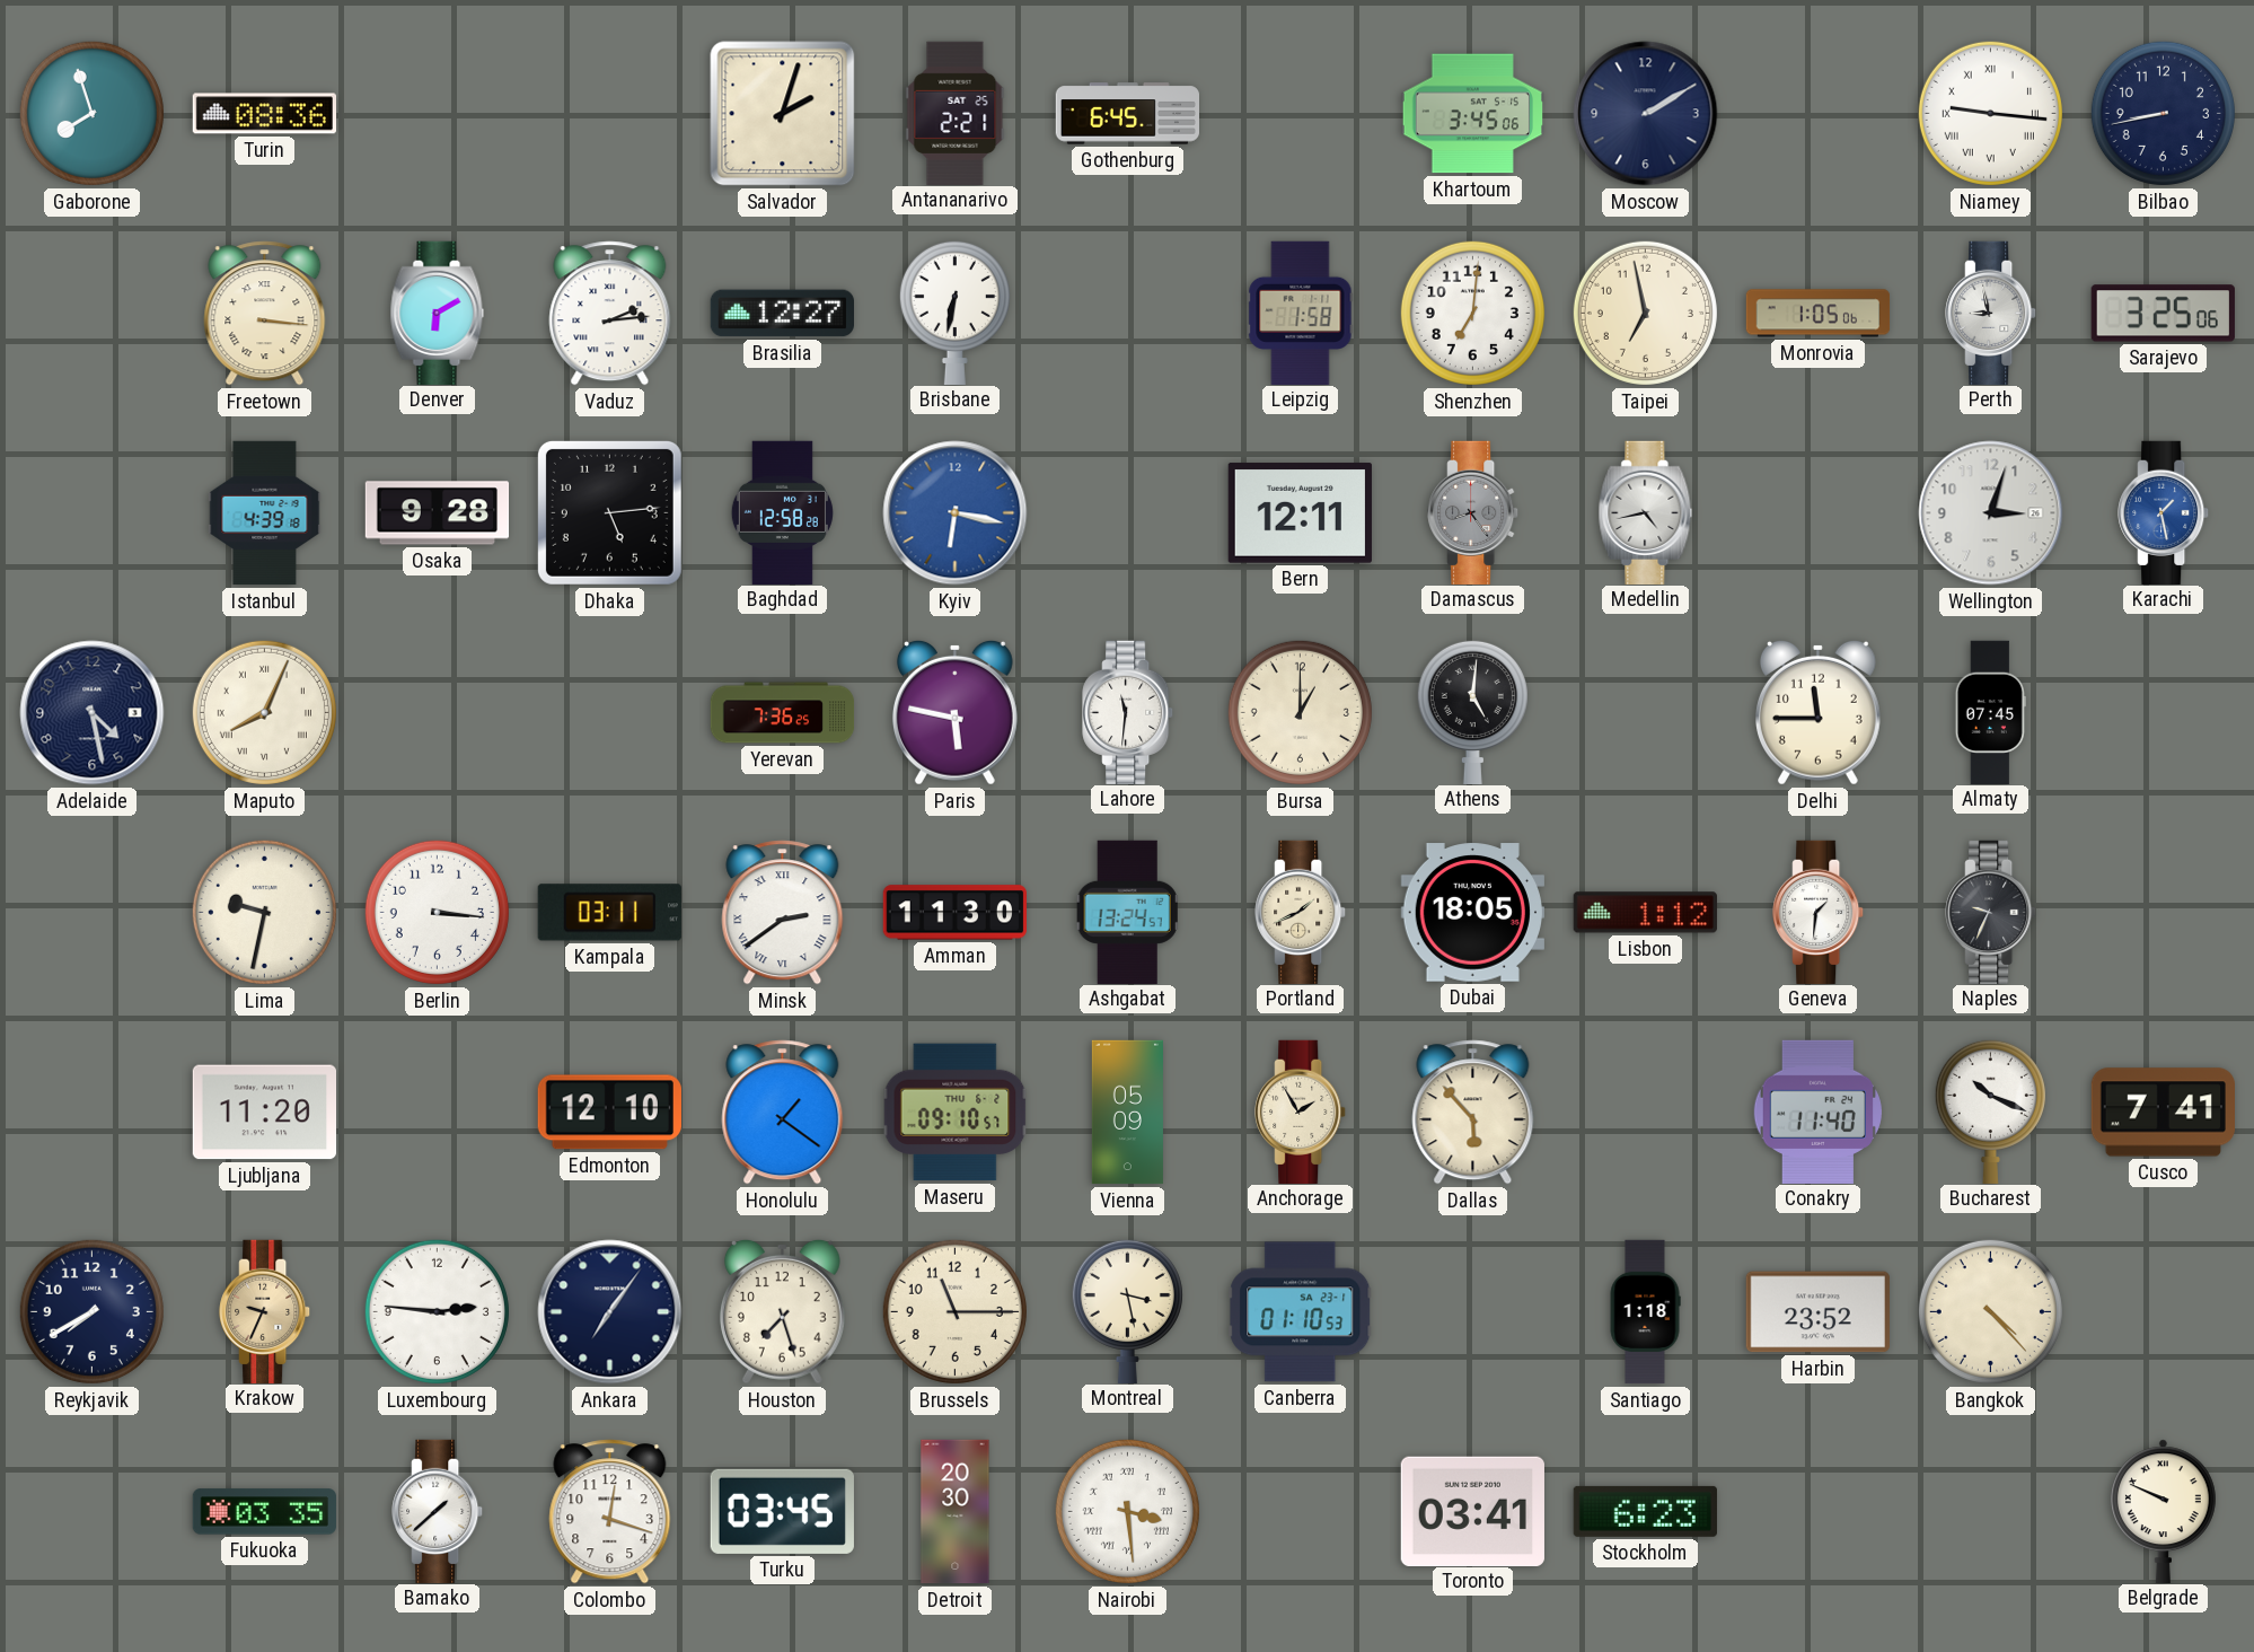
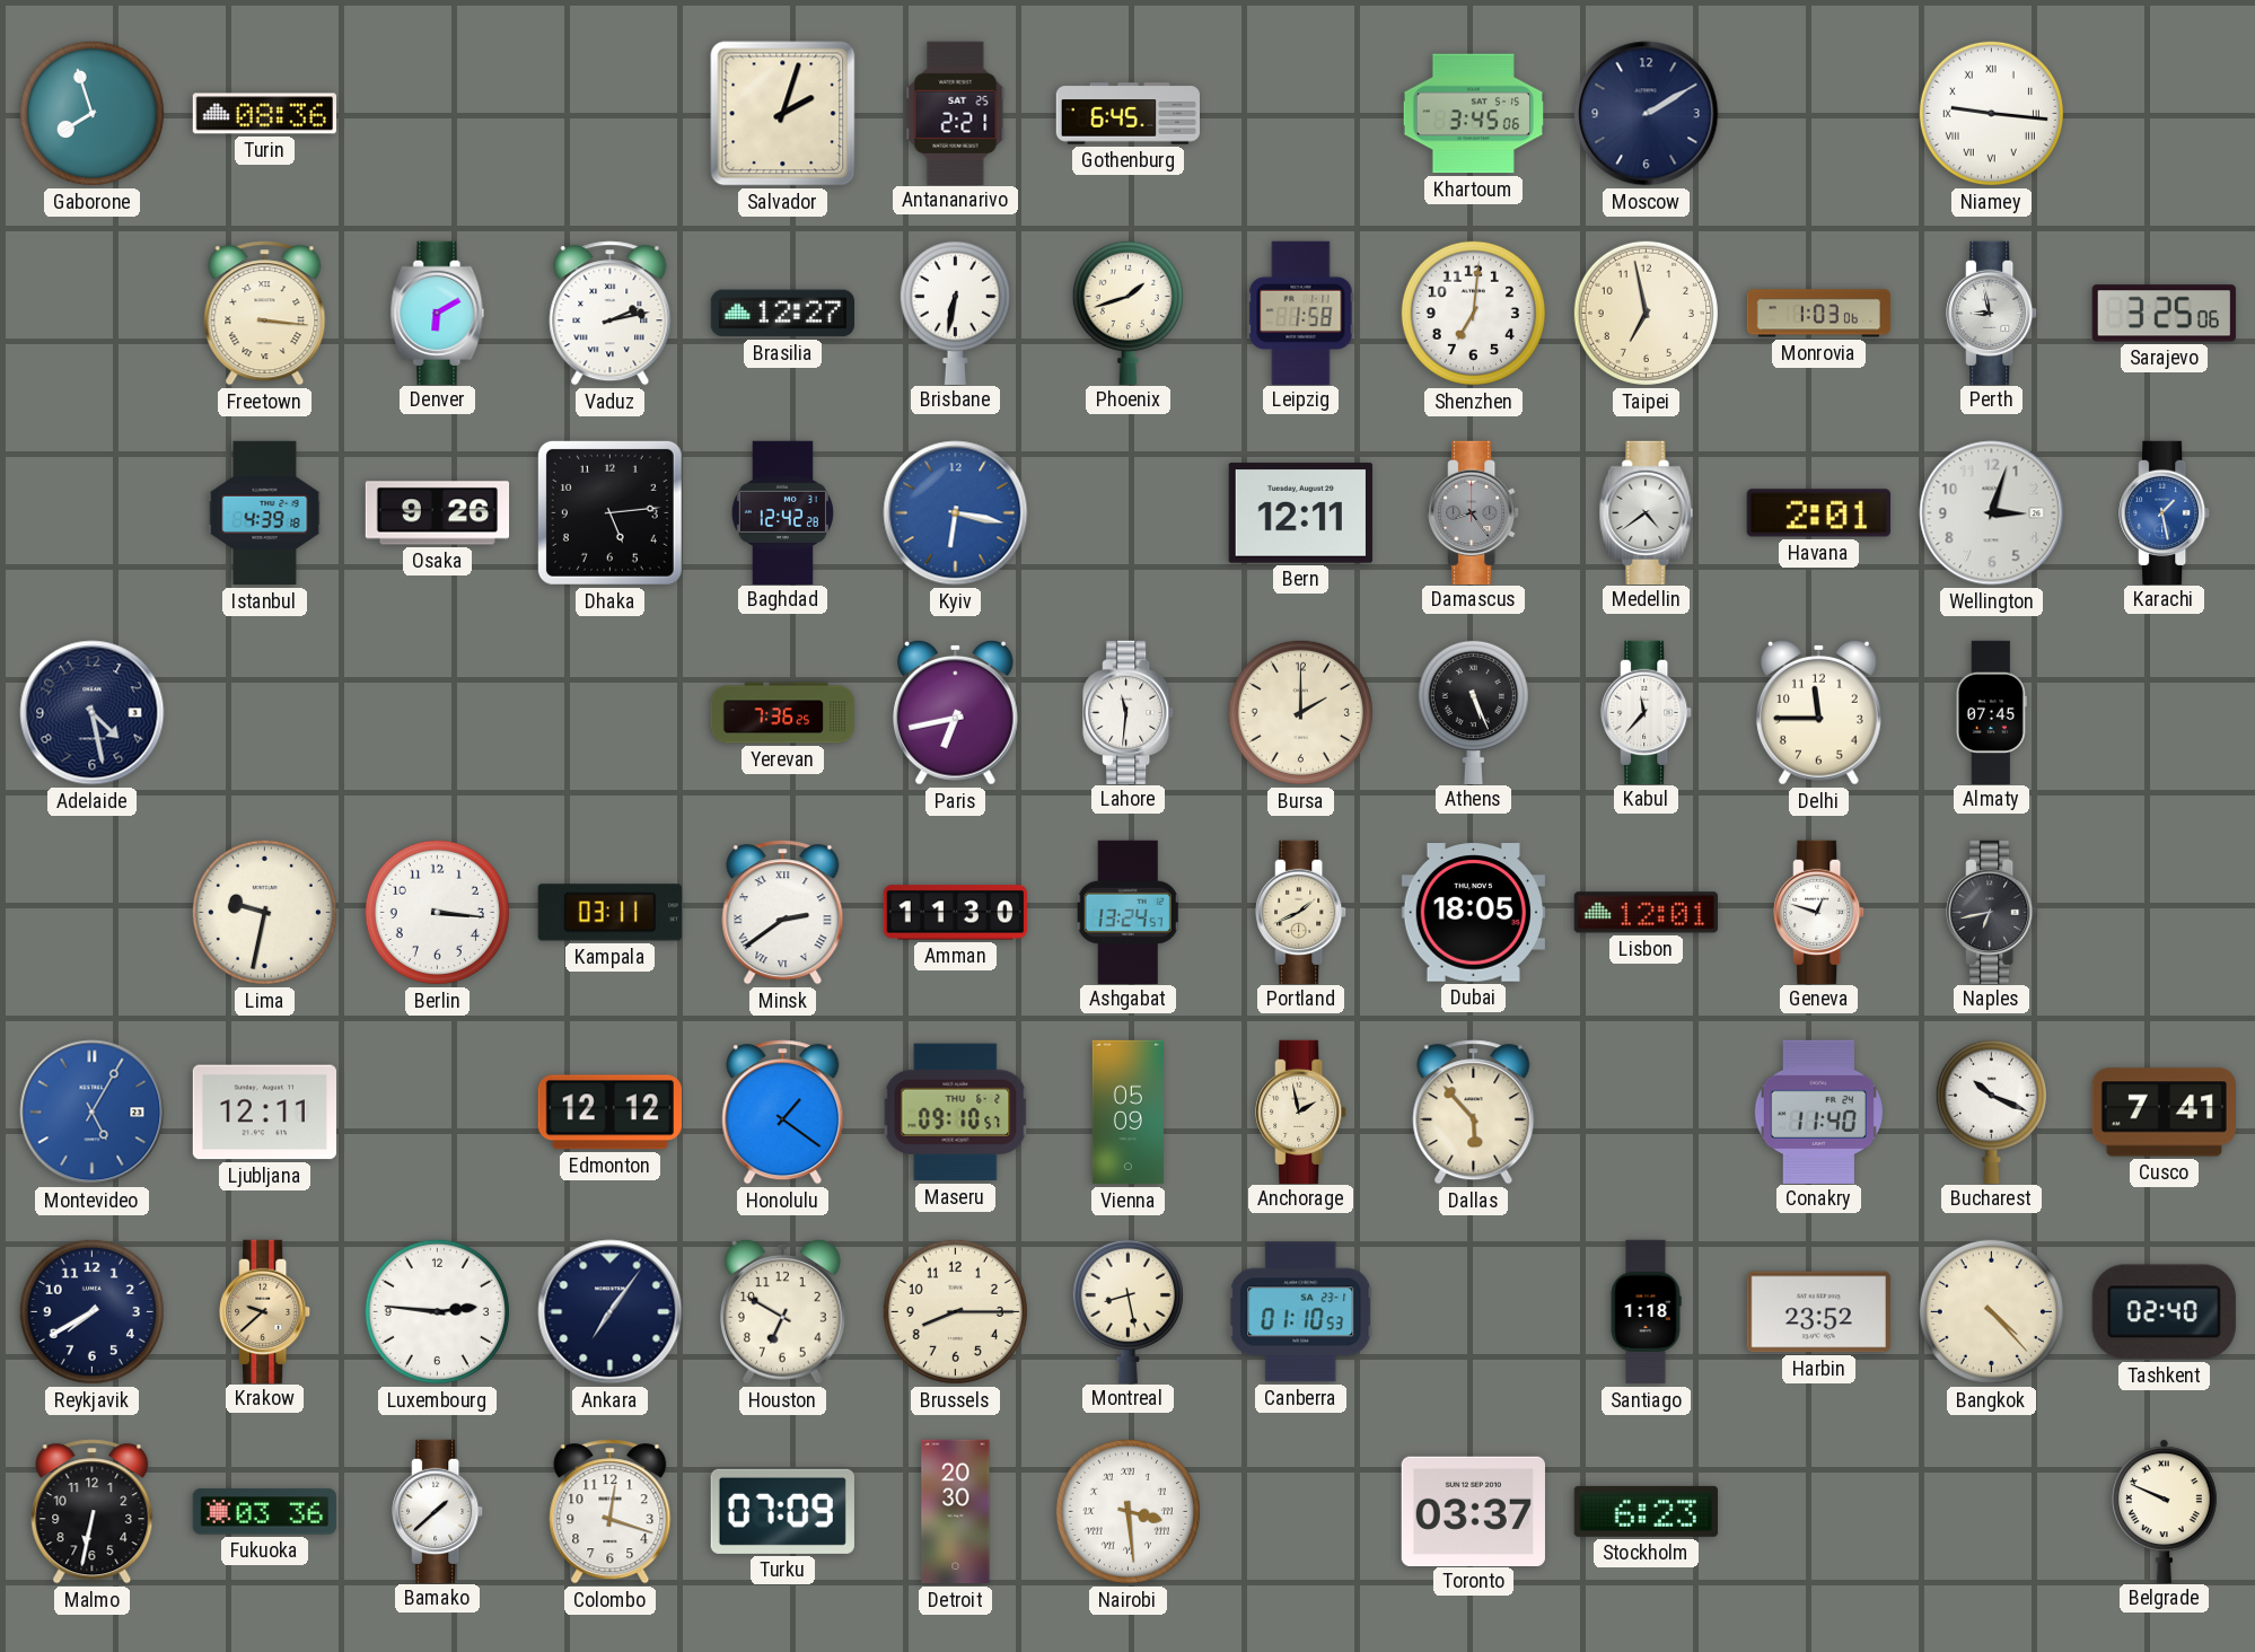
Bilbao: 8:43 -> none (2163, 113)
Vaduz: 2:14 -> 2:13 (611, 314)
Phoenix: none -> 1:42 (1127, 311)
Monrovia: 1:05 -> 1:03 (1819, 314)
Osaka: 9:28 -> 9:26 (438, 513)
Baghdad: 12:58 -> 12:42 (782, 512)
Medellin: 4:43 -> 4:39 (1647, 512)
Havana: none -> 2:01 (1818, 513)
Maputo: 8:04 -> none (264, 712)
Paris: 5:47 -> 6:43 (955, 712)
Bursa: 1:00 -> 2:00 (1300, 712)
Athens: 5:01 -> 5:26 (1473, 711)
Kabul: none -> 11:37 (1647, 712)
Lisbon: 1:12 -> 12:01 (1646, 913)
Geneva: 1:31 -> 12:48 (1819, 912)
Naples: 9:34 -> 6:43 (1992, 912)
Montevideo: none -> 5:05 (93, 1113)
Ljubljana: 11:20 -> 12:11 (264, 1113)
Edmonton: 12:10 -> 12:12 (609, 1113)
Anchorage: 1:55 -> 1:58 (1301, 1111)
Krakow: 9:34 -> 9:38 (265, 1311)
Houston: 7:27 -> 6:50 (782, 1311)
Brussels: 11:15 -> 8:15 (955, 1311)
Montreal: 3:28 -> 8:28 (1127, 1310)
Tashkent: none -> 02:40 (2164, 1312)
Malmo: none -> 6:32 (93, 1512)
Fukuoka: 03:35 -> 03:36 (264, 1512)
Turku: 03:45 -> 07:09 (782, 1511)
Toronto: 03:41 -> 03:37 (1473, 1511)
